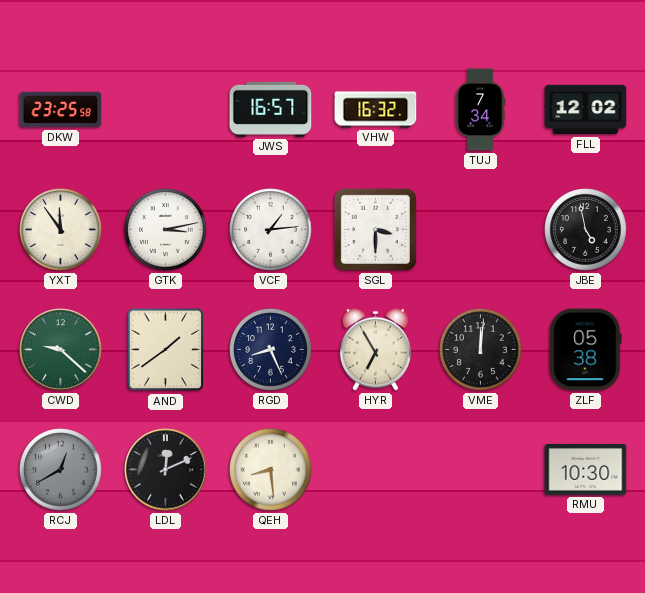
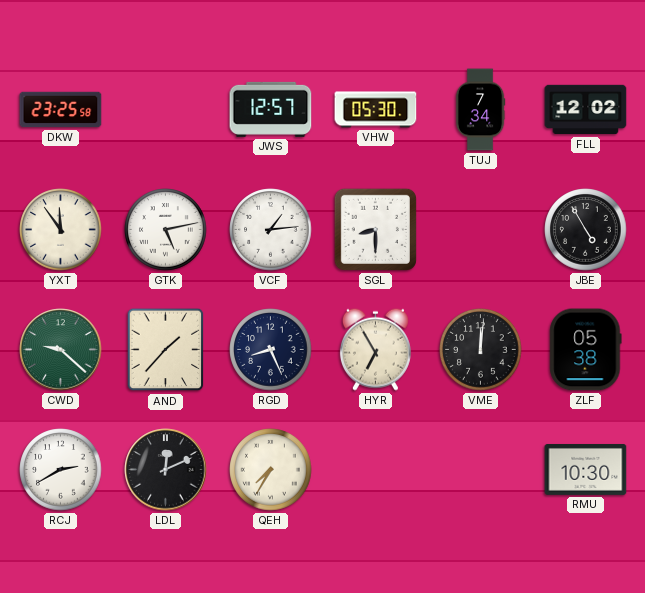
JWS: 16:57 -> 12:57 (271, 109)
VHW: 16:32 -> 05:30 (376, 110)
GTK: 3:13 -> 5:13 (166, 230)
SGL: 3:30 -> 8:30 (375, 229)
JBE: 4:58 -> 4:55 (586, 230)
AND: 1:39 -> 1:37 (166, 350)
RCJ: 12:40 -> 2:40 (61, 470)
RCJ dial: grey -> white (61, 470)
QEH: 8:29 -> 7:35 (271, 470)
